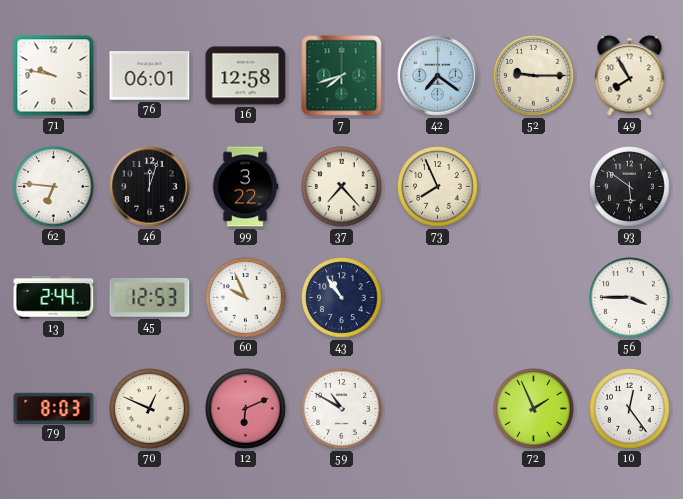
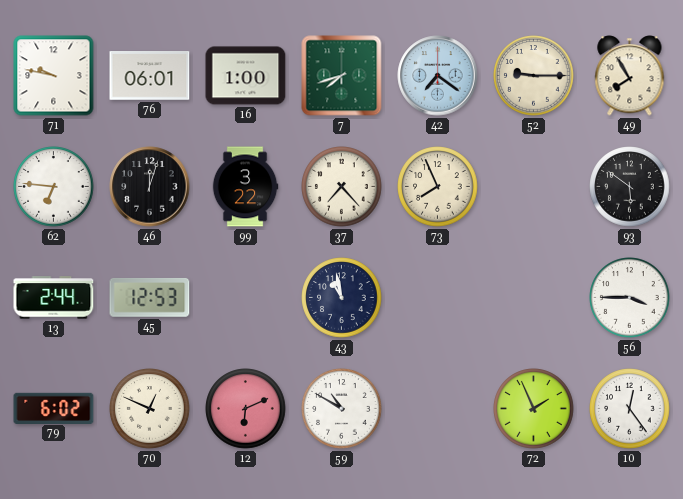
16: 12:58 -> 1:00 (246, 76)
60: 9:56 -> none (246, 298)
43: 10:54 -> 10:58 (342, 298)
79: 8:03 -> 6:02 (54, 408)
